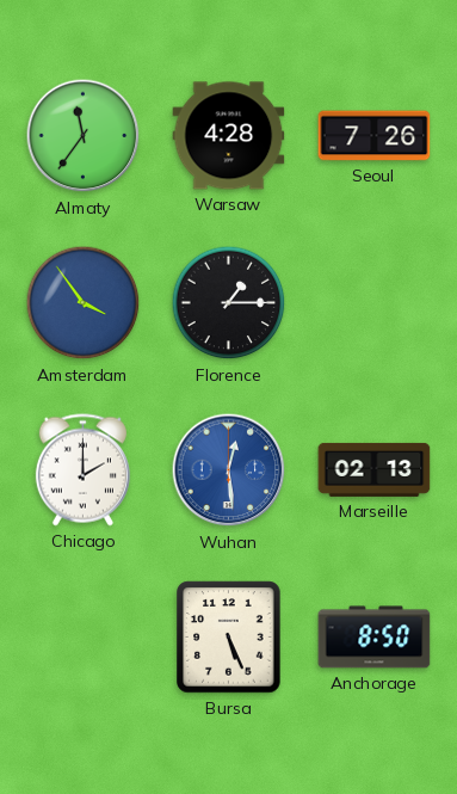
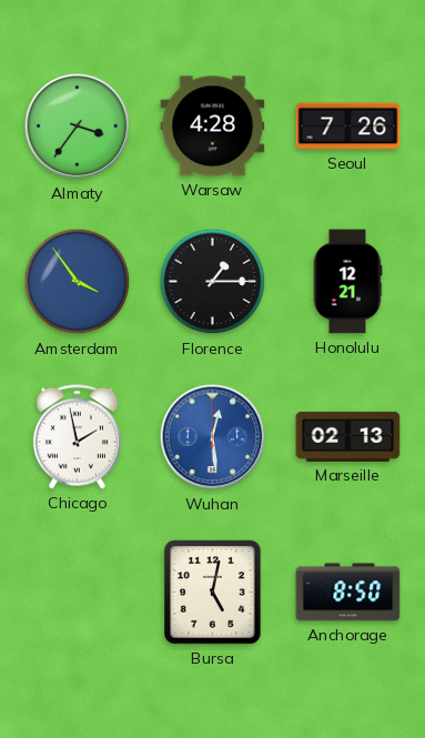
Almaty: 11:36 -> 3:36 (78, 127)
Honolulu: none -> 12:21 (347, 282)
Chicago: 2:00 -> 1:58 (77, 437)
Bursa: 5:26 -> 5:02 (213, 593)
